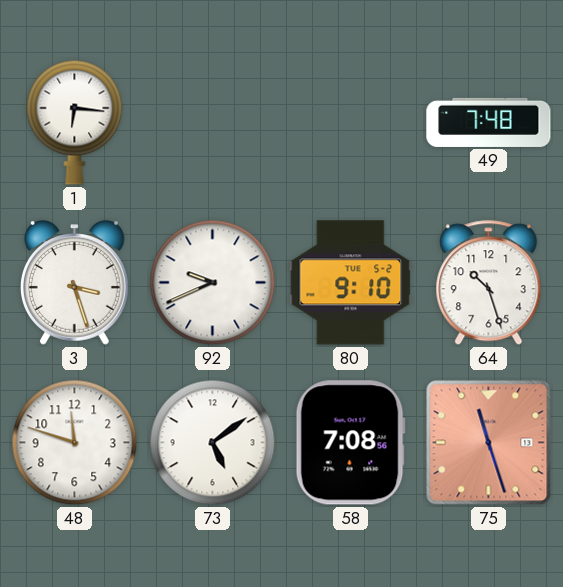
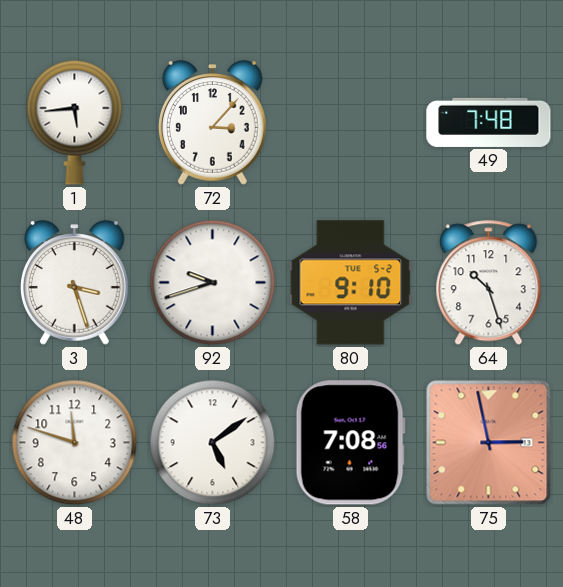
1: 6:16 -> 5:44 (75, 122)
72: none -> 3:07 (212, 123)
92: 9:41 -> 9:42 (213, 283)
75: 11:27 -> 2:58 (489, 443)
